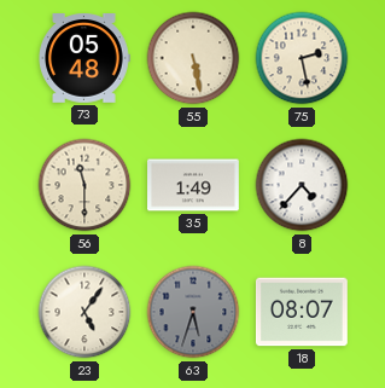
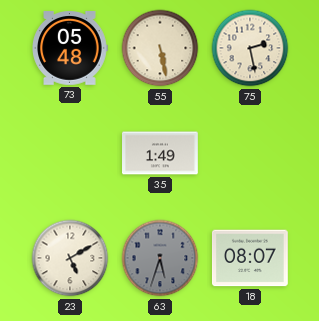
56: 11:30 -> none (84, 185)
8: 4:37 -> none (302, 185)
23: 5:06 -> 5:10 (70, 258)
